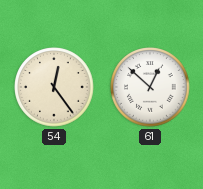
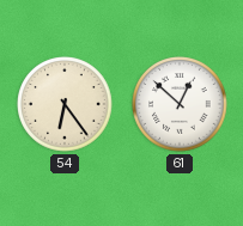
54: 12:24 -> 6:24 (65, 104)
